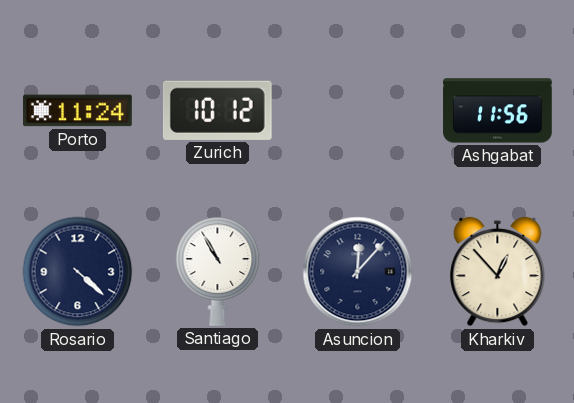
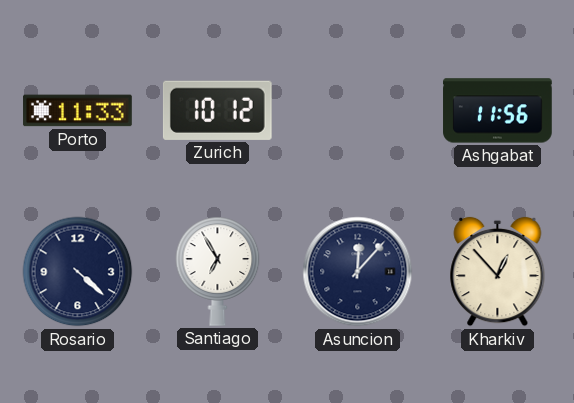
Porto: 11:24 -> 11:33 (78, 111)
Santiago: 10:55 -> 6:55 (218, 271)
